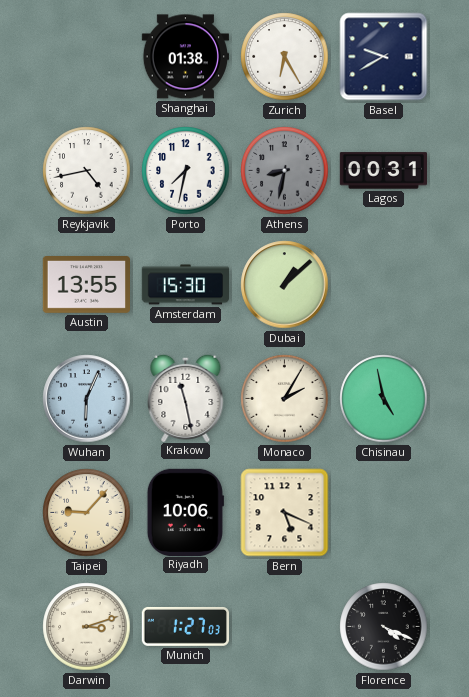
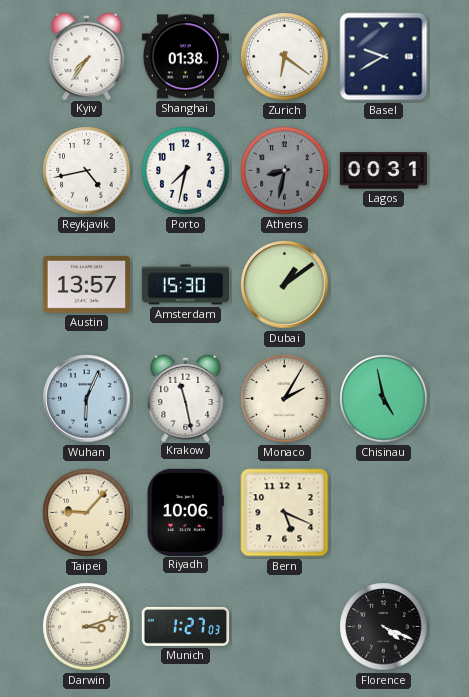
Kyiv: none -> 7:36 (87, 55)
Zurich: 6:25 -> 6:21 (285, 57)
Austin: 13:55 -> 13:57 (86, 285)
Dubai: 1:08 -> 1:09 (285, 285)
